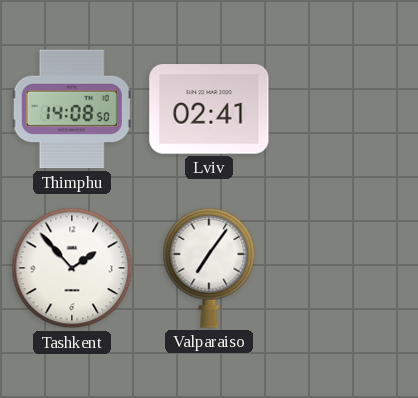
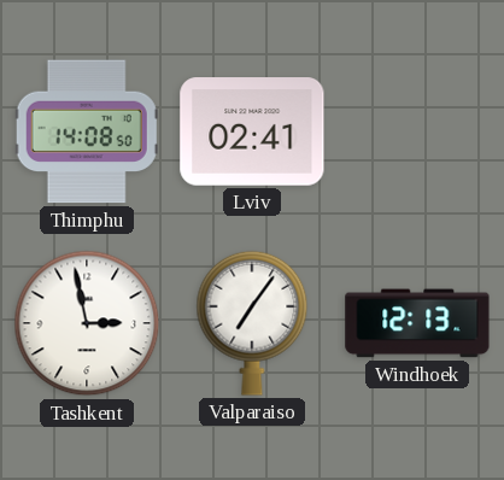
Tashkent: 1:53 -> 2:58 (87, 323)
Windhoek: none -> 12:13 (417, 323)
